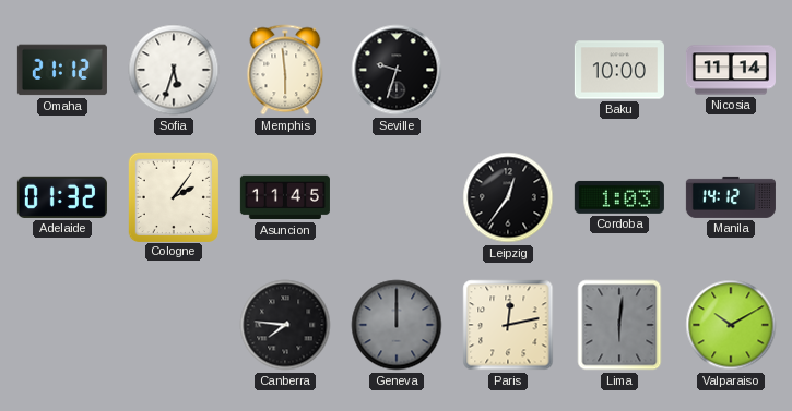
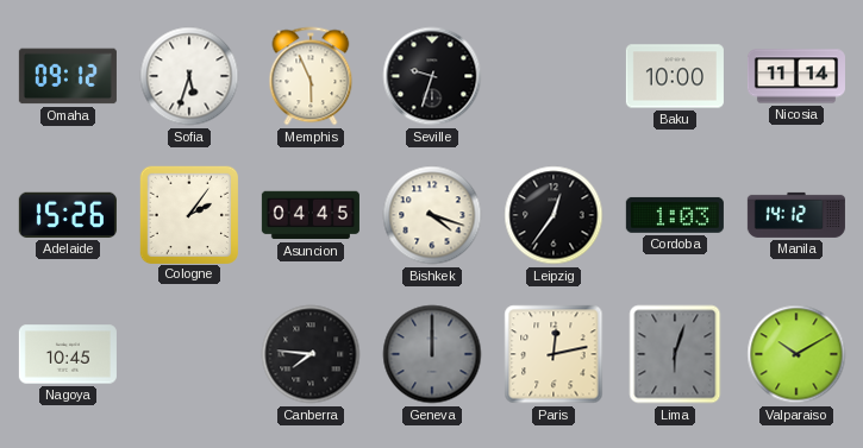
Omaha: 21:12 -> 09:12 (68, 76)
Memphis: 5:59 -> 5:56 (311, 76)
Adelaide: 01:32 -> 15:26 (68, 215)
Asuncion: 11:45 -> 04:45 (311, 215)
Bishkek: none -> 4:18 (432, 215)
Nagoya: none -> 10:45 (68, 354)
Lima: 6:01 -> 6:03 (675, 354)
